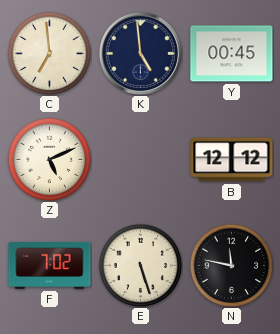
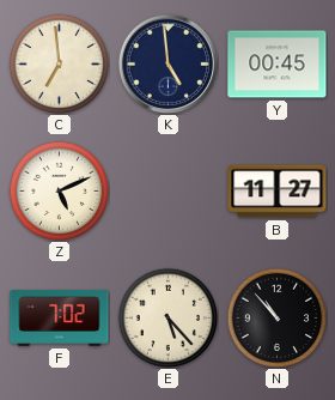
B: 12:12 -> 11:27 (278, 192)
E: 5:27 -> 5:23 (167, 317)
N: 11:47 -> 10:53 (276, 317)
